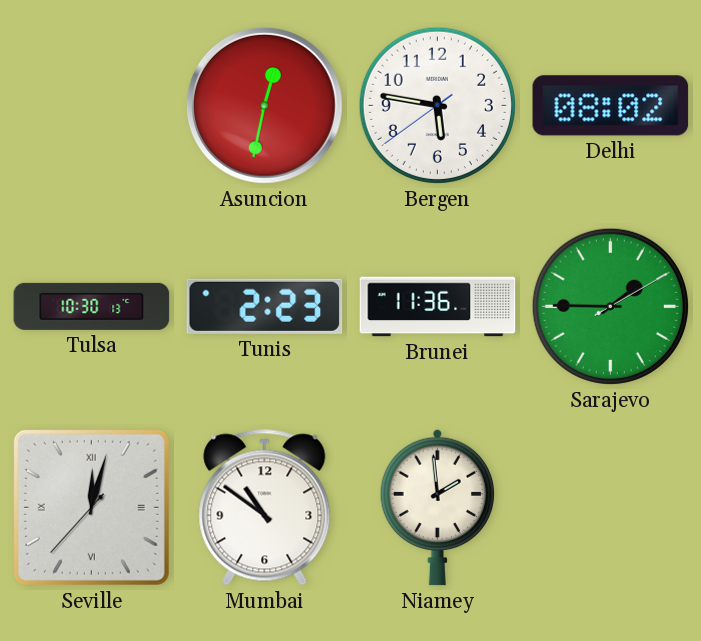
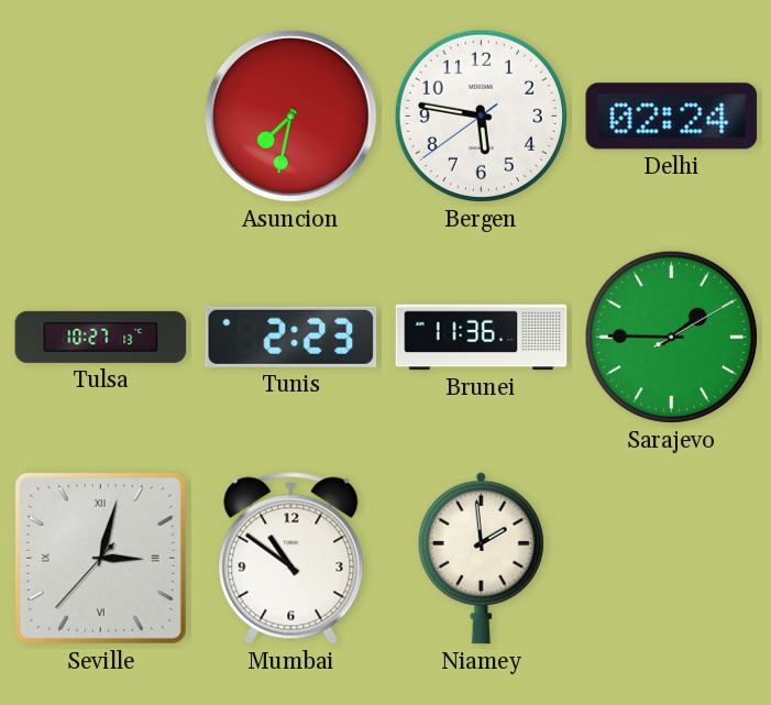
Asuncion: 12:32 -> 7:32 (290, 115)
Delhi: 08:02 -> 02:24 (672, 117)
Tulsa: 10:30 -> 10:27 (101, 337)
Seville: 12:02 -> 3:02 (100, 558)
